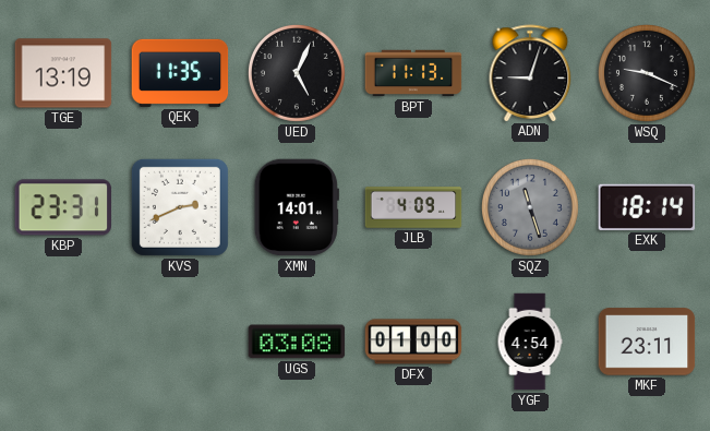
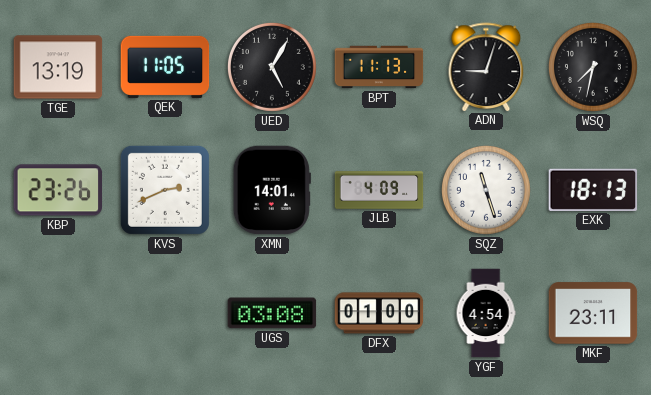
QEK: 11:35 -> 11:05 (165, 67)
UED: 5:04 -> 5:05 (272, 67)
WSQ: 9:19 -> 7:32 (593, 67)
KBP: 23:31 -> 23:26 (58, 190)
SQZ dial: grey -> white (486, 190)
EXK: 18:14 -> 18:13 (593, 190)
